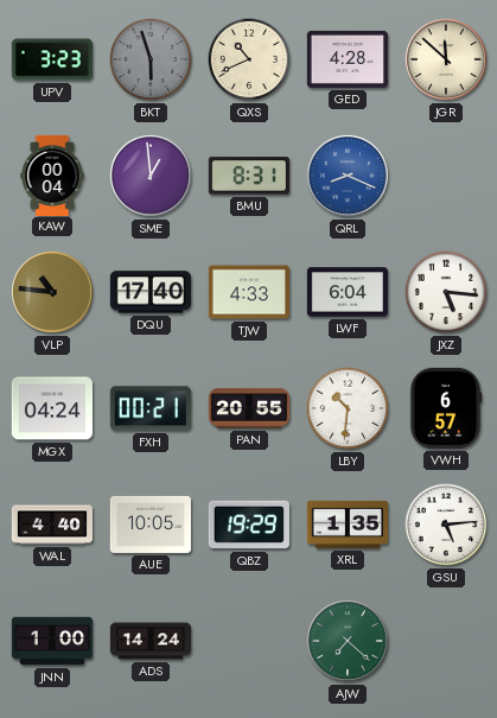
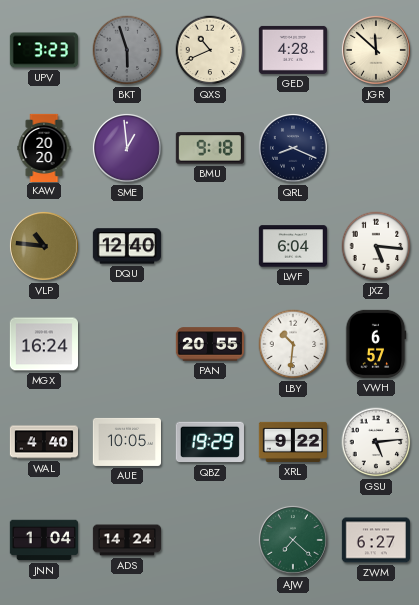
KAW: 00:04 -> 20:20 (44, 147)
BMU: 8:31 -> 9:18 (210, 148)
QRL dial: blue -> navy (293, 148)
DQU: 17:40 -> 12:40 (127, 246)
TJW: 4:33 -> none (249, 292)
MGX: 04:24 -> 16:24 (43, 344)
FXH: 00:21 -> none (151, 408)
XRL: 1:35 -> 9:22 (292, 442)
JNN: 1:00 -> 1:04 (43, 540)
ZWM: none -> 6:27 (375, 540)
